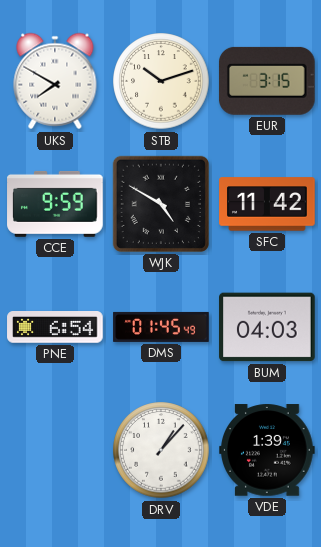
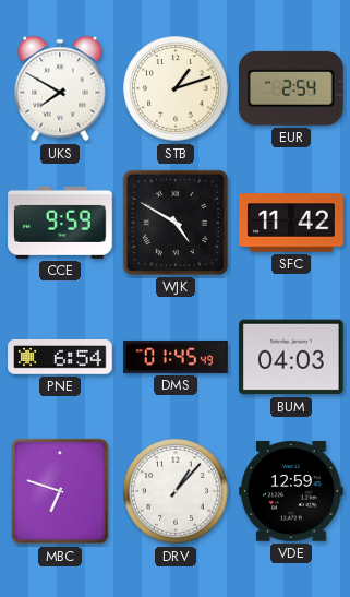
STB: 10:12 -> 1:12 (176, 88)
EUR: 3:15 -> 2:54 (291, 88)
MBC: none -> 6:48 (60, 491)
VDE: 1:39 -> 12:59 (291, 491)
